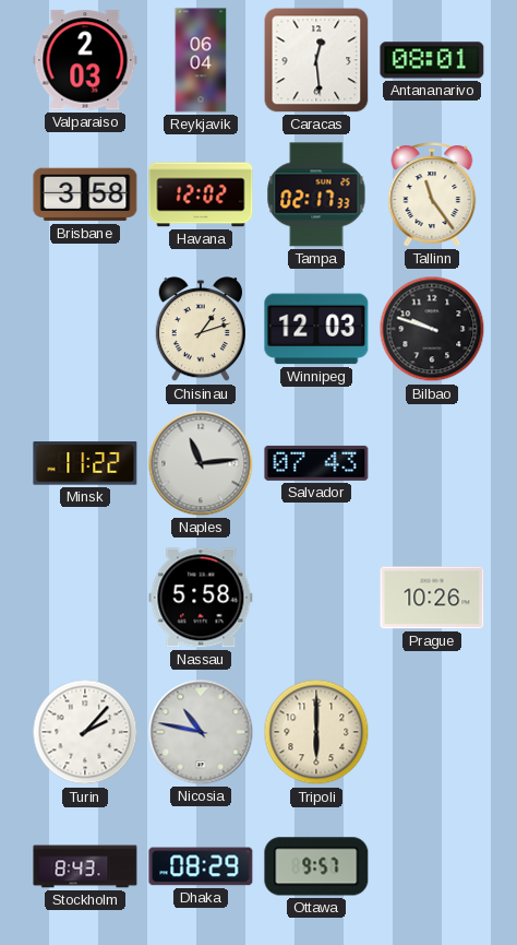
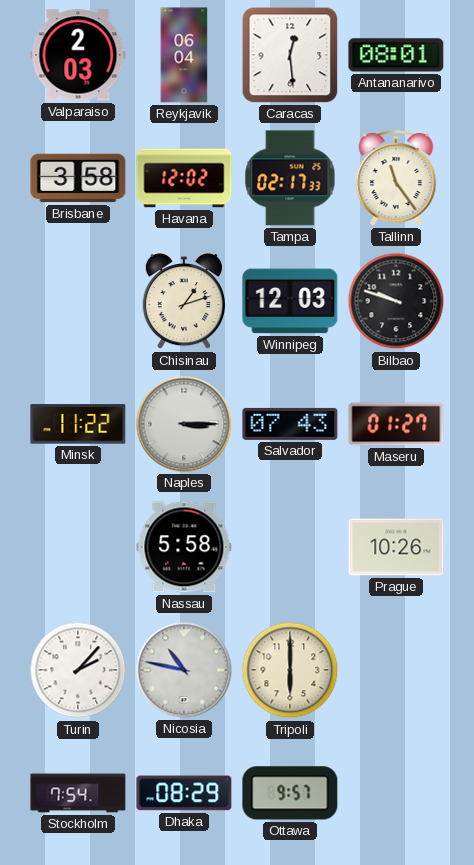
Naples: 11:14 -> 3:15 (184, 424)
Maseru: none -> 01:27 (396, 424)
Stockholm: 8:43 -> 7:54 (78, 793)
